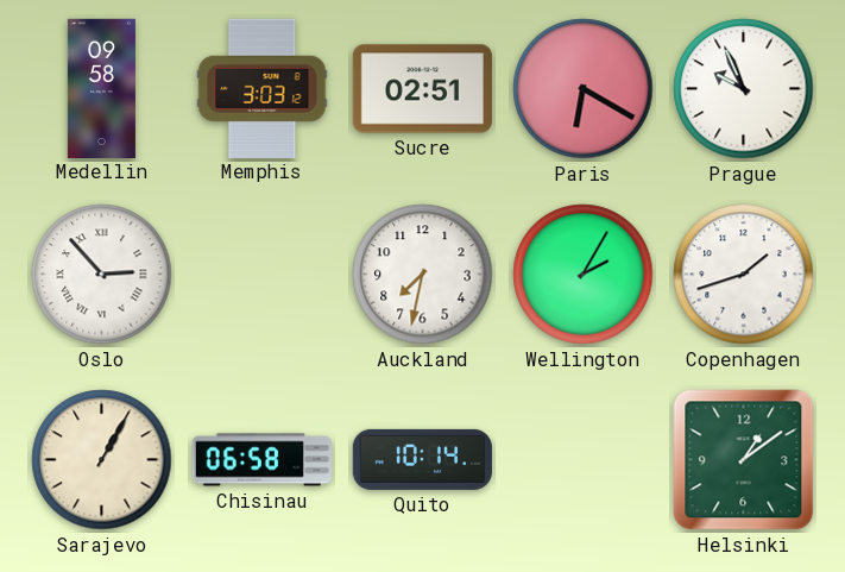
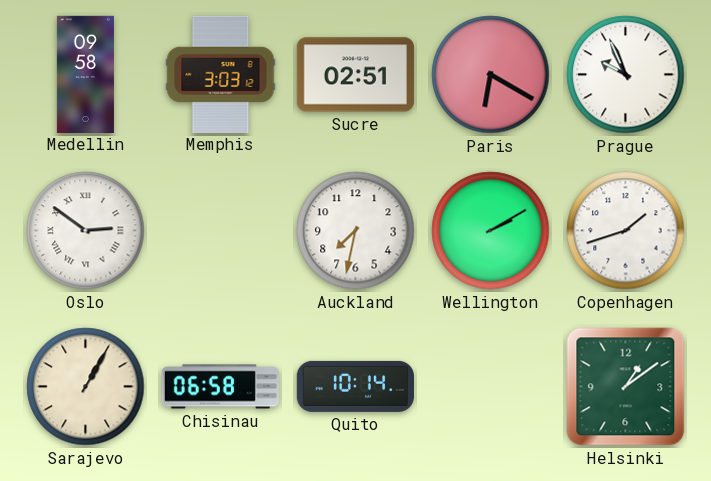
Oslo: 2:53 -> 2:51 (86, 231)
Wellington: 2:05 -> 2:10 (491, 231)
